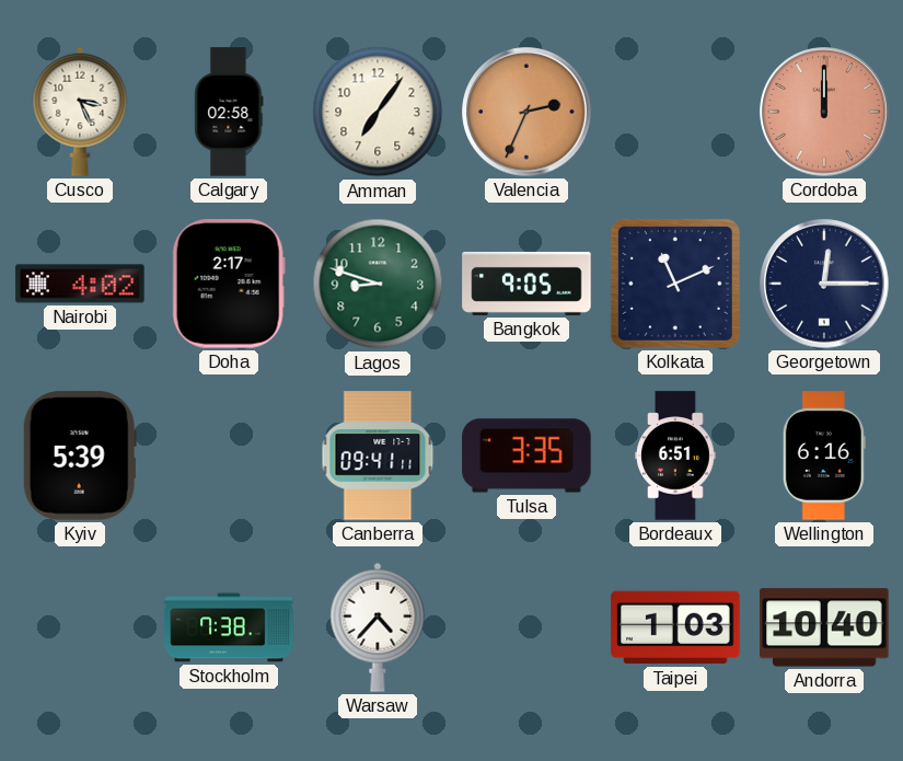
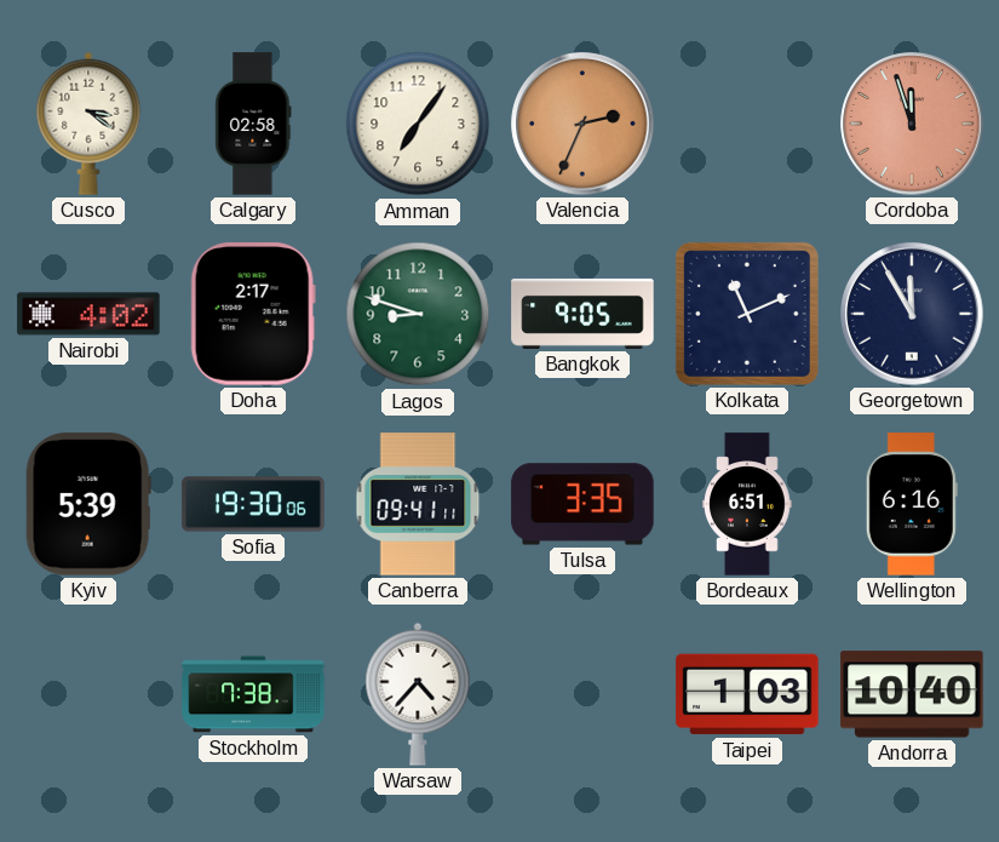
Cusco: 3:26 -> 3:21 (88, 124)
Cordoba: 12:00 -> 11:57 (912, 124)
Georgetown: 12:15 -> 11:55 (912, 314)
Sofia: none -> 19:30 (253, 504)
